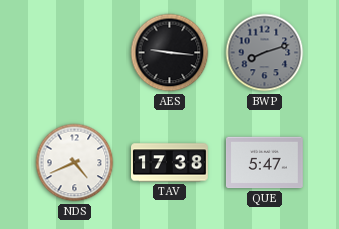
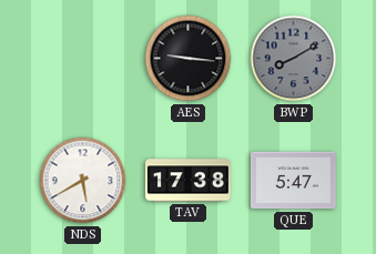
BWP: 8:12 -> 8:10 (294, 59)
NDS: 4:41 -> 5:40 (83, 181)
